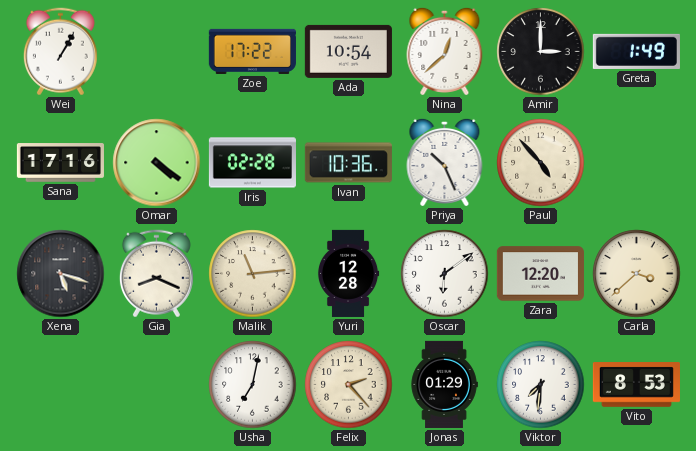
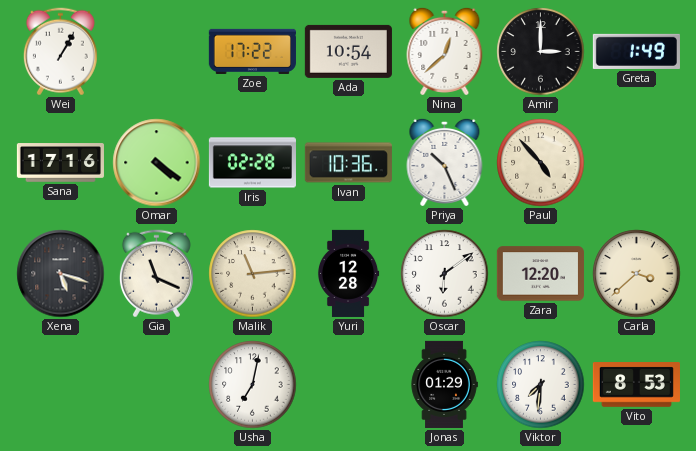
Gia: 8:19 -> 11:19 (156, 274)
Felix: 2:23 -> none (349, 385)
